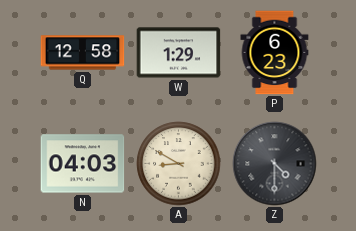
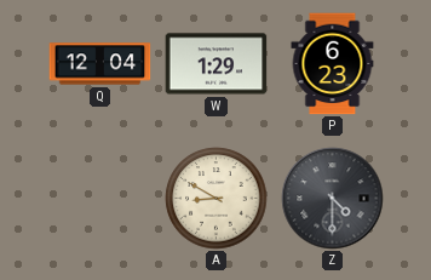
Q: 12:58 -> 12:04 (100, 64)
N: 04:03 -> none (83, 164)
